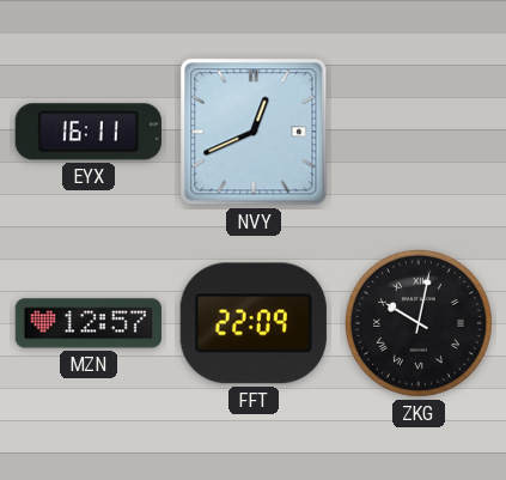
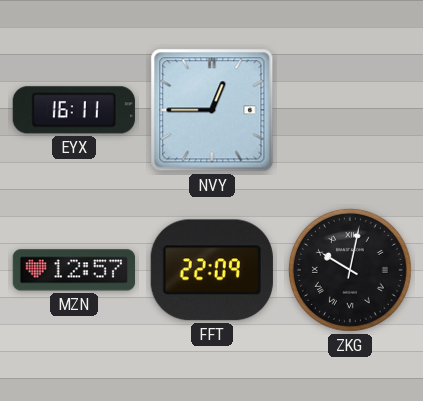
NVY: 12:41 -> 12:45 (212, 110)
